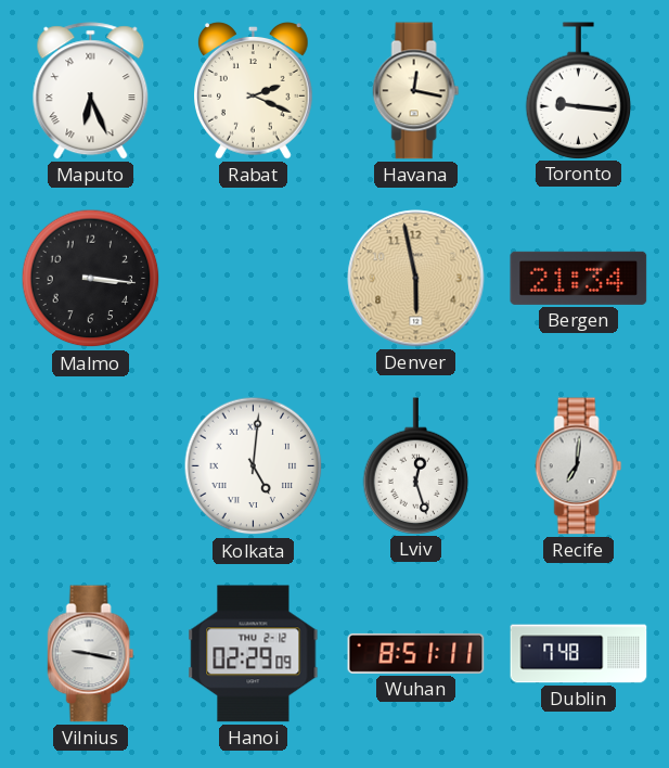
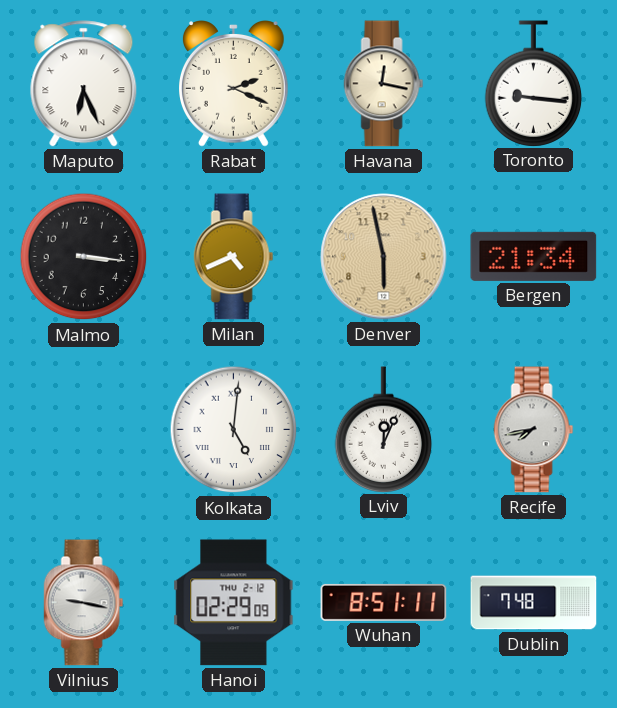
Milan: none -> 4:41 (234, 257)
Lviv: 12:27 -> 12:04 (384, 429)
Recife: 7:01 -> 7:43 (534, 430)
